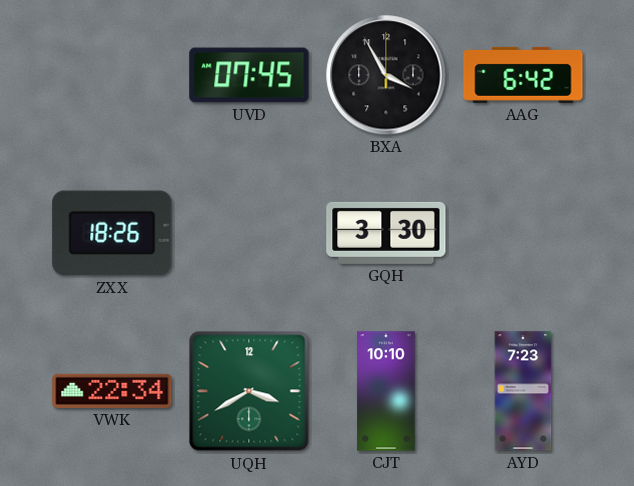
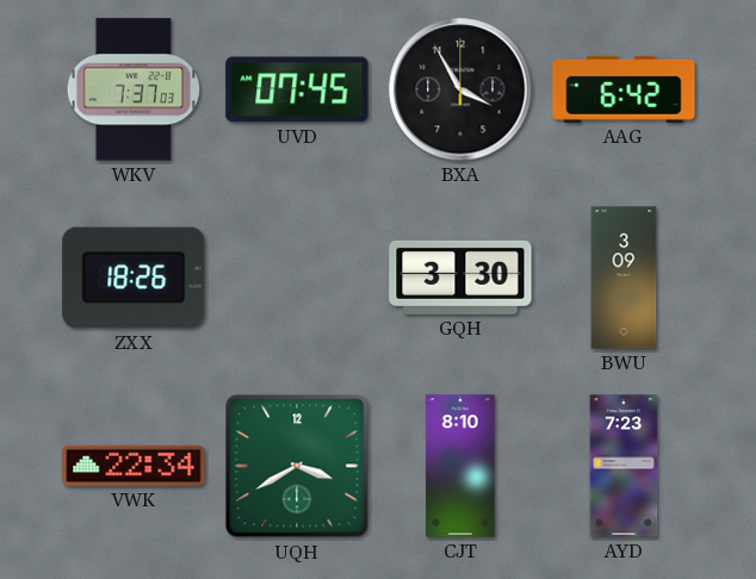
WKV: none -> 7:37 (132, 89)
BWU: none -> 3:09 (624, 278)
CJT: 10:10 -> 8:10 (460, 466)
